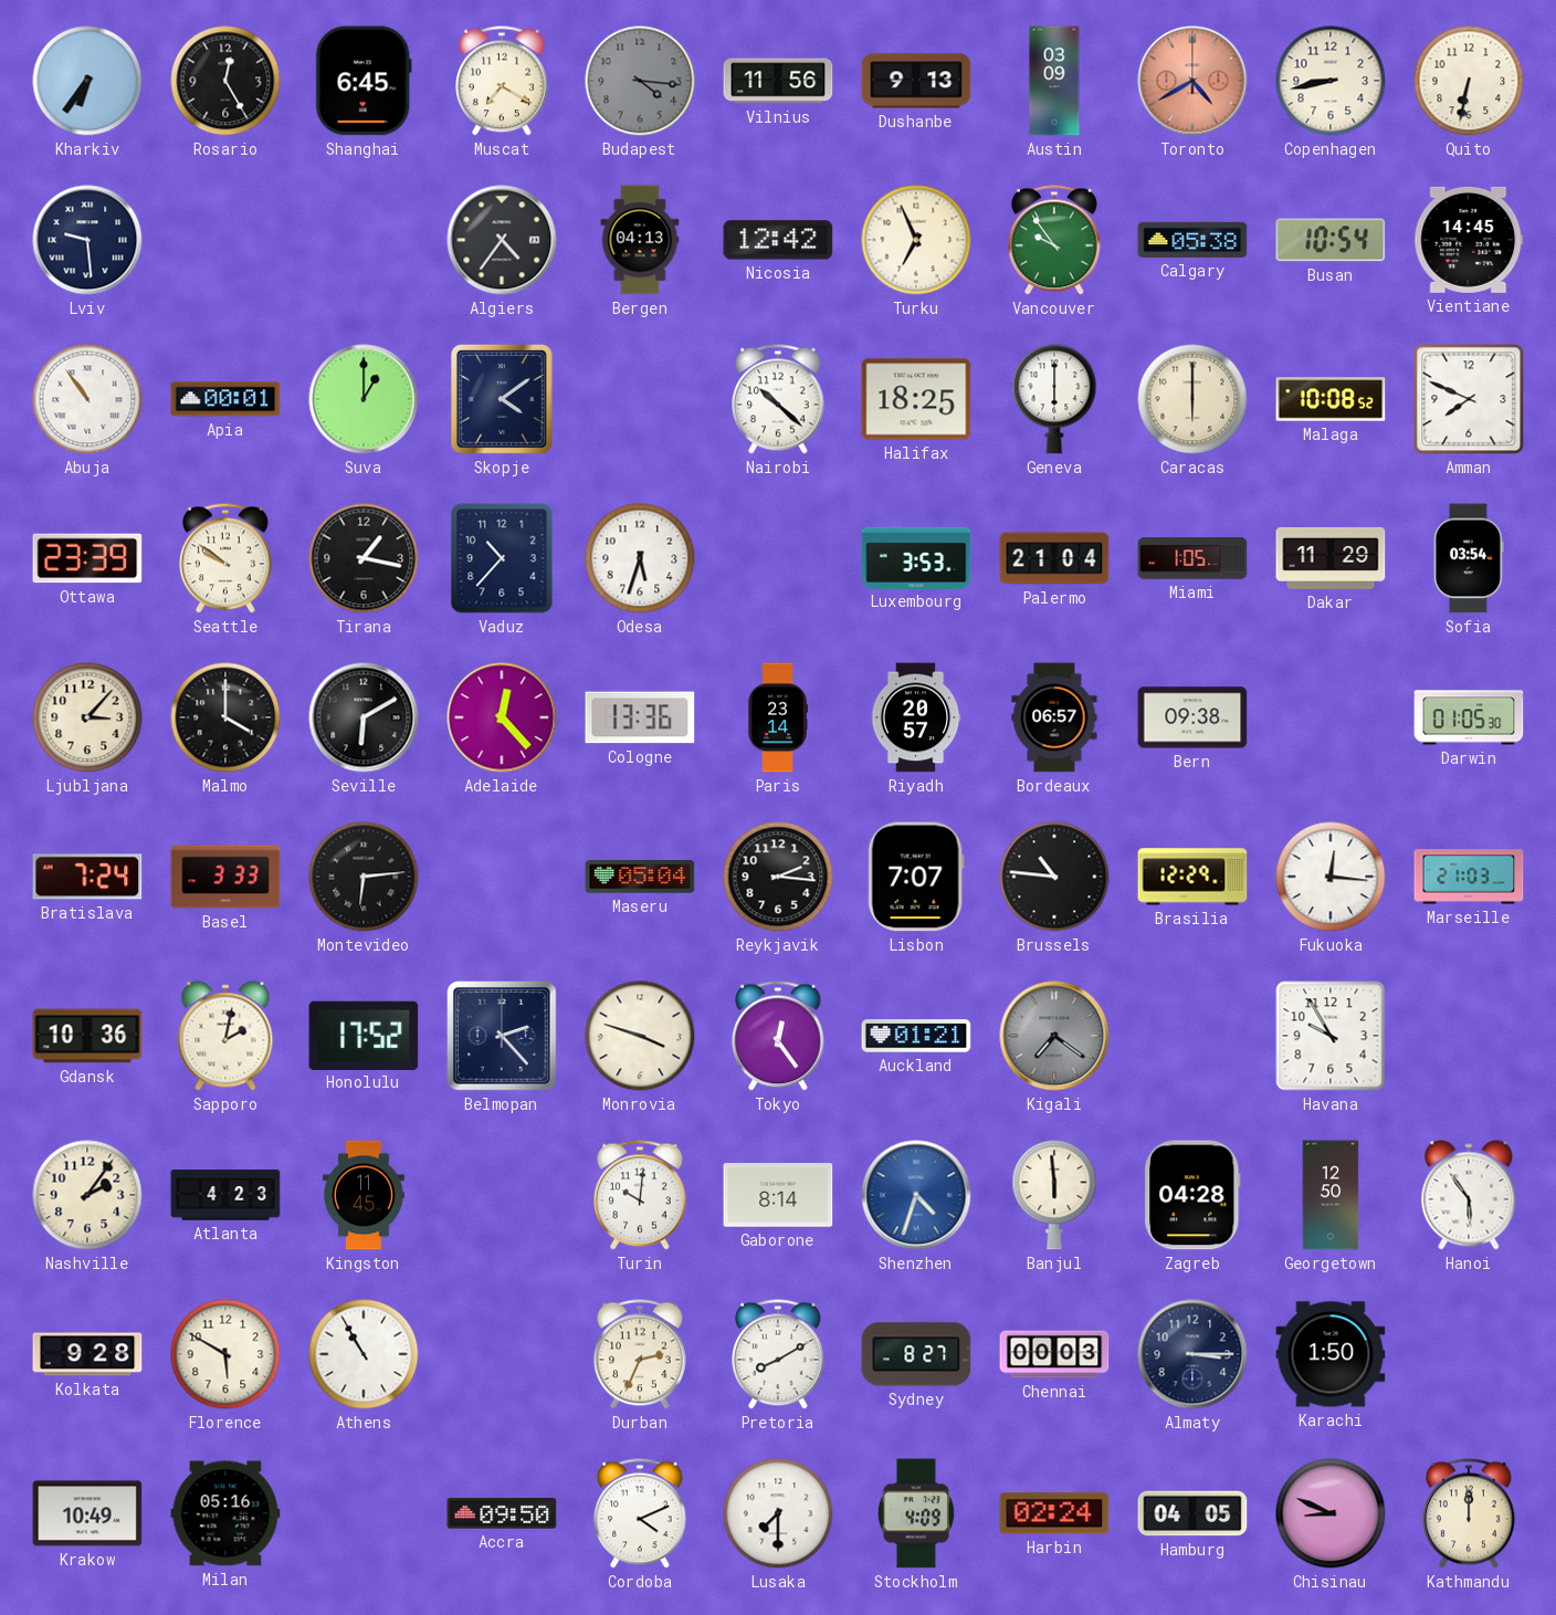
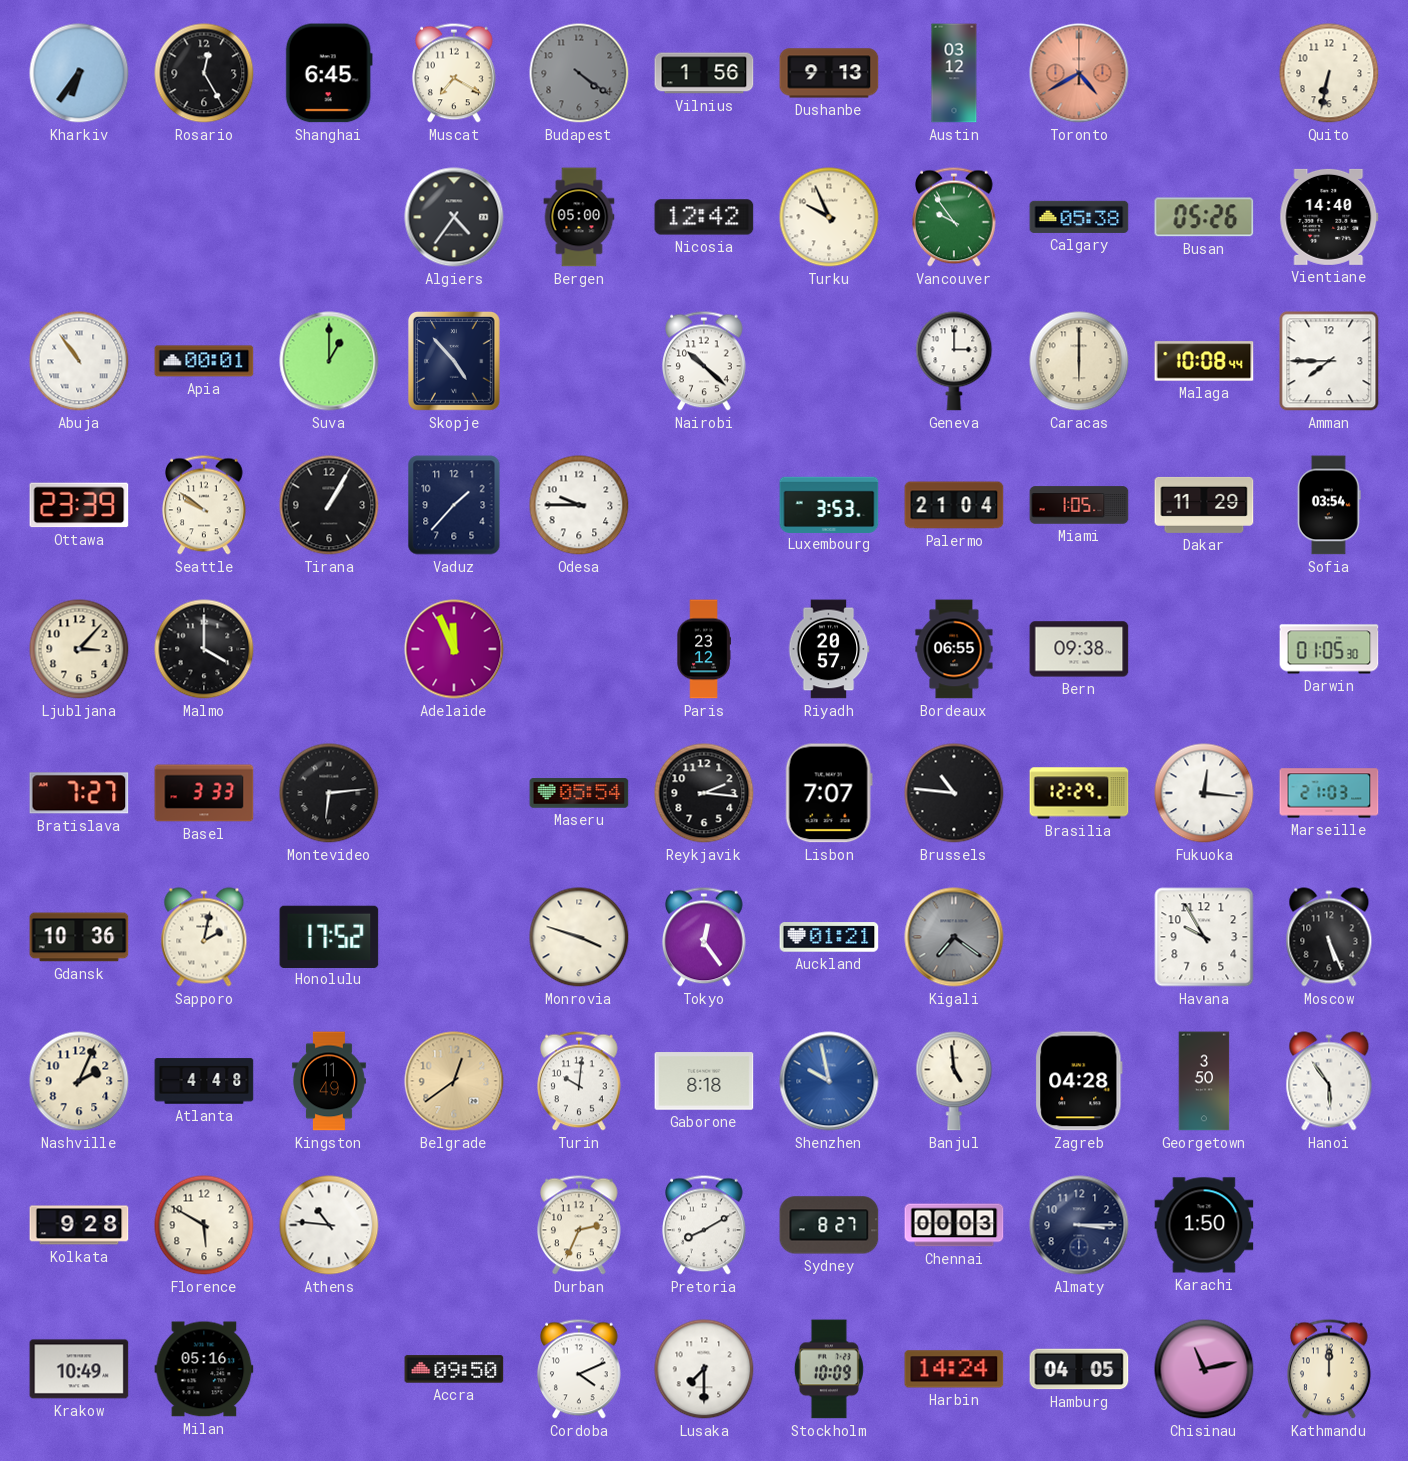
Budapest: 4:16 -> 4:21 (579, 73)
Vilnius: 11:56 -> 1:56 (704, 73)
Austin: 03:09 -> 03:12 (954, 73)
Copenhagen: 8:43 -> none (1331, 81)
Lviv: 9:29 -> none (87, 240)
Bergen: 04:13 -> 05:00 (579, 217)
Turku: 6:56 -> 9:56 (829, 217)
Busan: 10:54 -> 05:26 (1204, 217)
Vientiane: 14:45 -> 14:40 (1329, 217)
Skopje: 4:09 -> 4:53 (454, 361)
Halifax: 18:25 -> none (916, 399)
Geneva: 6:00 -> 3:00 (954, 361)
Malaga: 10:08:52 -> 10:08:44 (1204, 361)
Amman: 7:49 -> 7:45 (1329, 361)
Tirana: 1:17 -> 1:05 (329, 505)
Vaduz: 10:37 -> 1:37 (454, 505)
Odesa: 5:33 -> 9:45 (579, 505)
Seville: 6:10 -> none (364, 717)
Adelaide: 12:23 -> 11:56 (454, 649)
Cologne: 13:36 -> none (640, 717)
Paris: 23:14 -> 23:12 (704, 649)
Bordeaux: 06:57 -> 06:55 (954, 649)
Bratislava: 7:24 -> 7:27 (79, 793)
Maseru: 05:04 -> 05:54 (579, 793)
Belmopan: 2:23 -> none (502, 1036)
Moscow: none -> 5:26 (1329, 937)
Nashville: 2:06 -> 2:04 (79, 1081)
Atlanta: 4:23 -> 4:48 (204, 1081)
Kingston: 11:45 -> 11:49 (330, 1081)
Belgrade: none -> 12:39 (454, 1081)
Gaborone: 8:14 -> 8:18 (704, 1081)
Shenzhen: 4:33 -> 9:58 (829, 1081)
Banjul: 5:59 -> 4:59 (954, 1081)
Georgetown: 12:50 -> 3:50 (1204, 1081)
Athens: 10:55 -> 10:46 (329, 1225)
Stockholm: 4:09 -> 10:09 (829, 1369)
Harbin: 02:24 -> 14:24 (954, 1369)
Chisinau: 8:49 -> 11:13 (1204, 1369)
